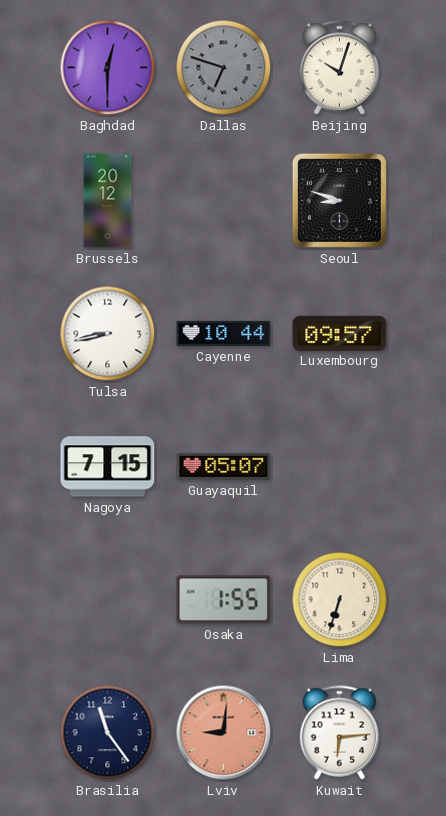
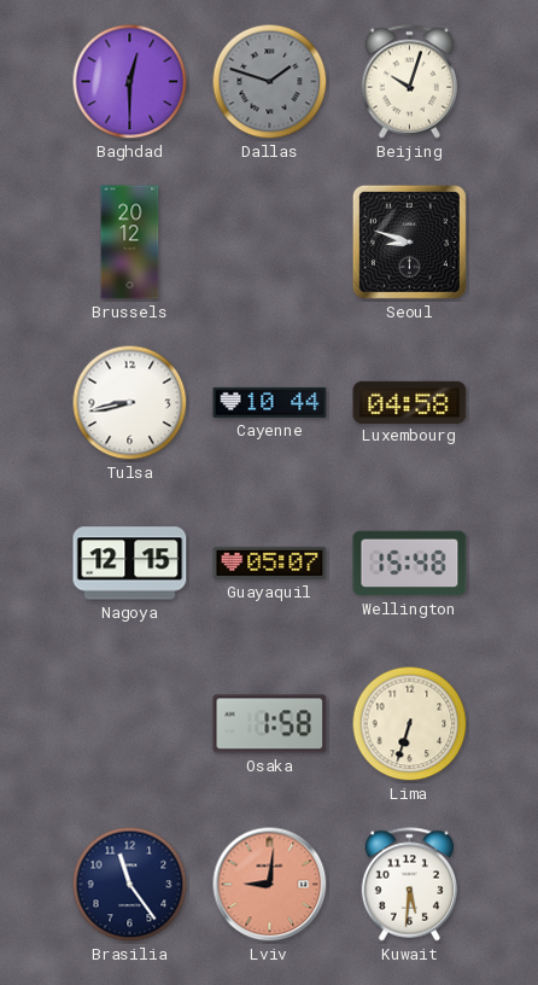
Dallas: 6:48 -> 1:48 (270, 82)
Luxembourg: 09:57 -> 04:58 (410, 402)
Nagoya: 7:15 -> 12:15 (130, 564)
Wellington: none -> 15:48 (410, 564)
Osaka: 1:55 -> 1:58 (270, 724)
Kuwait: 6:14 -> 5:31 (410, 885)
